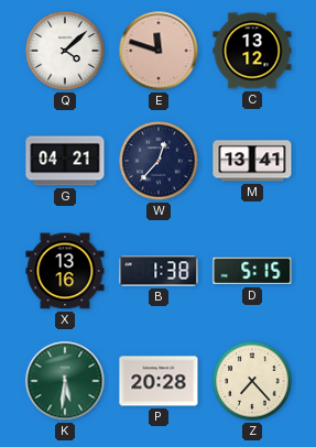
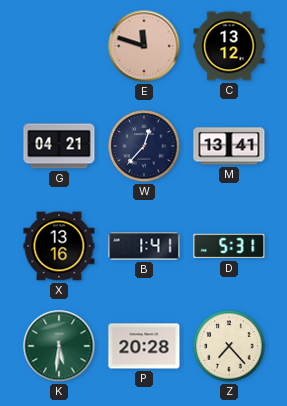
Q: 4:08 -> none (65, 51)
B: 1:38 -> 1:41 (144, 246)
D: 5:15 -> 5:31 (229, 246)
